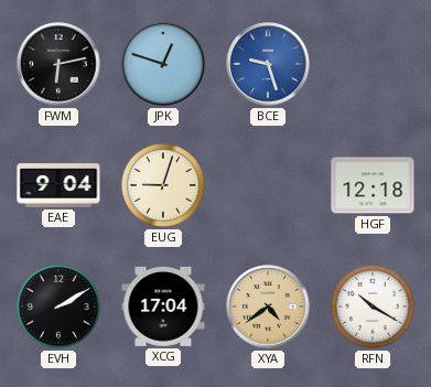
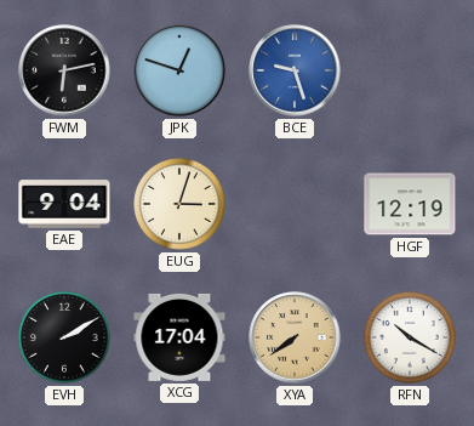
EUG: 9:03 -> 3:03 (181, 205)
HGF: 12:18 -> 12:19 (410, 204)
XYA: 4:39 -> 7:39 (295, 337)
